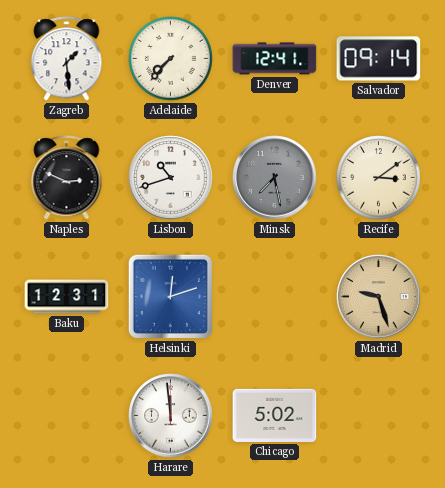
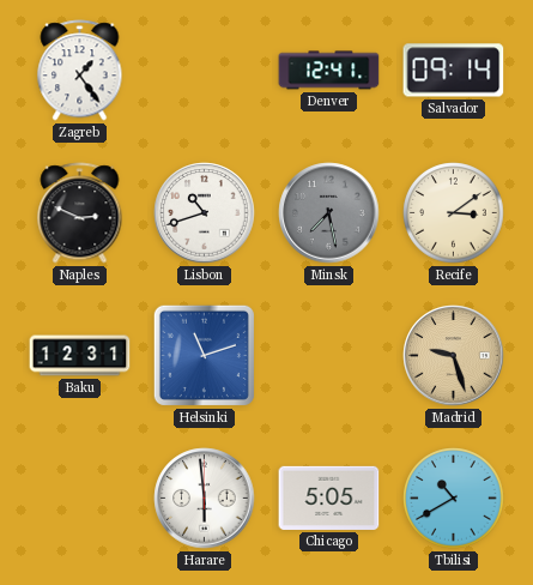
Zagreb: 1:29 -> 1:24 (80, 71)
Adelaide: 7:37 -> none (171, 59)
Helsinki: 12:12 -> 11:12 (204, 355)
Harare: 11:59 -> 5:59 (205, 499)
Chicago: 5:02 -> 5:05 (329, 497)
Tbilisi: none -> 10:40 (454, 499)
